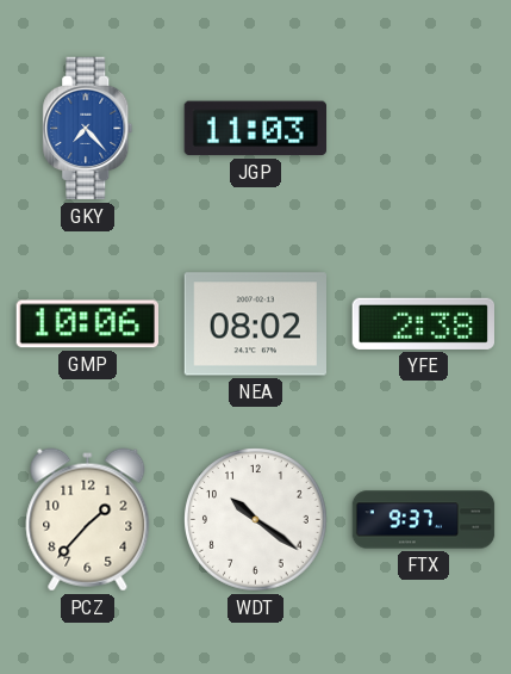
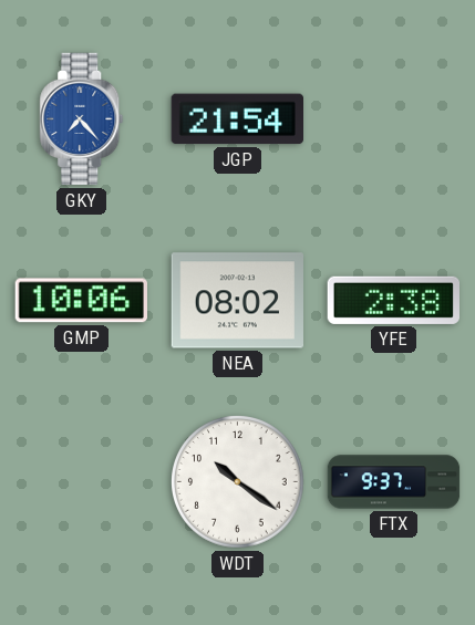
JGP: 11:03 -> 21:54 (237, 119)
PCZ: 1:37 -> none (88, 520)
